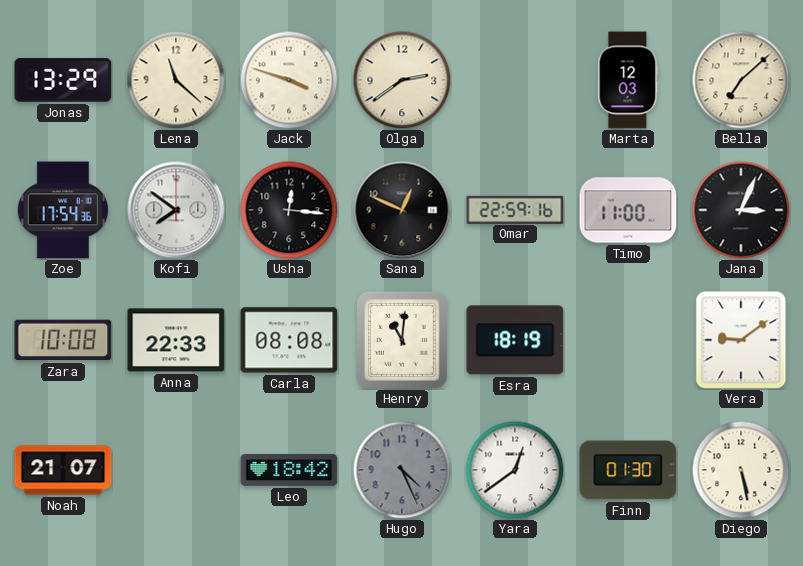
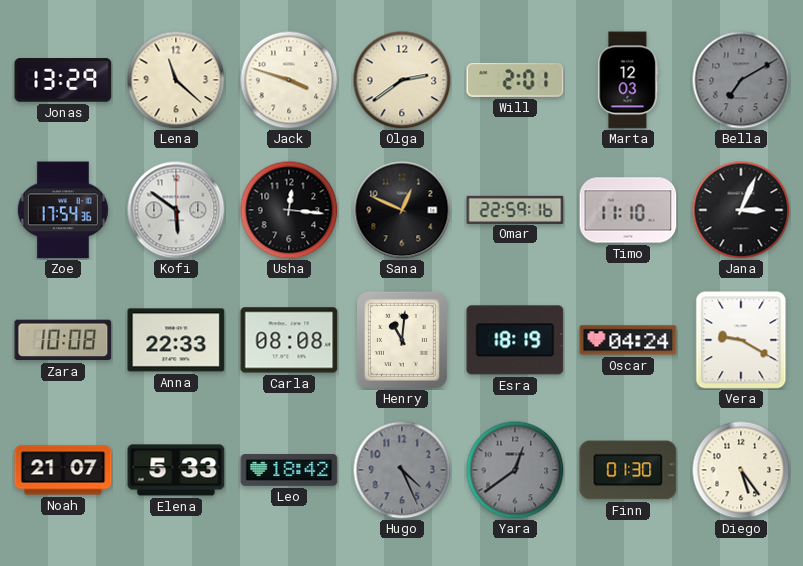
Will: none -> 2:01 (515, 80)
Bella: 7:08 -> 7:10 (741, 80)
Bella dial: cream -> grey (741, 80)
Kofi: 7:51 -> 5:51 (176, 210)
Timo: 11:00 -> 11:10 (628, 210)
Oscar: none -> 04:24 (628, 340)
Vera: 9:09 -> 9:20 (741, 340)
Elena: none -> 5:33 (176, 470)
Yara dial: white -> grey (515, 470)
Diego: 5:28 -> 5:24 (741, 470)
